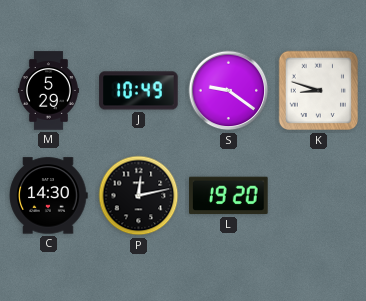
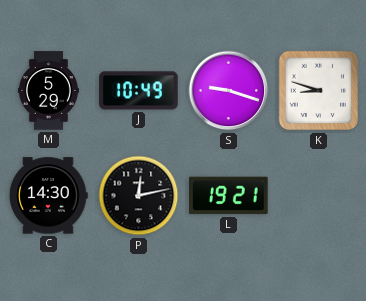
S: 9:21 -> 9:18 (229, 91)
L: 19:20 -> 19:21 (229, 196)
